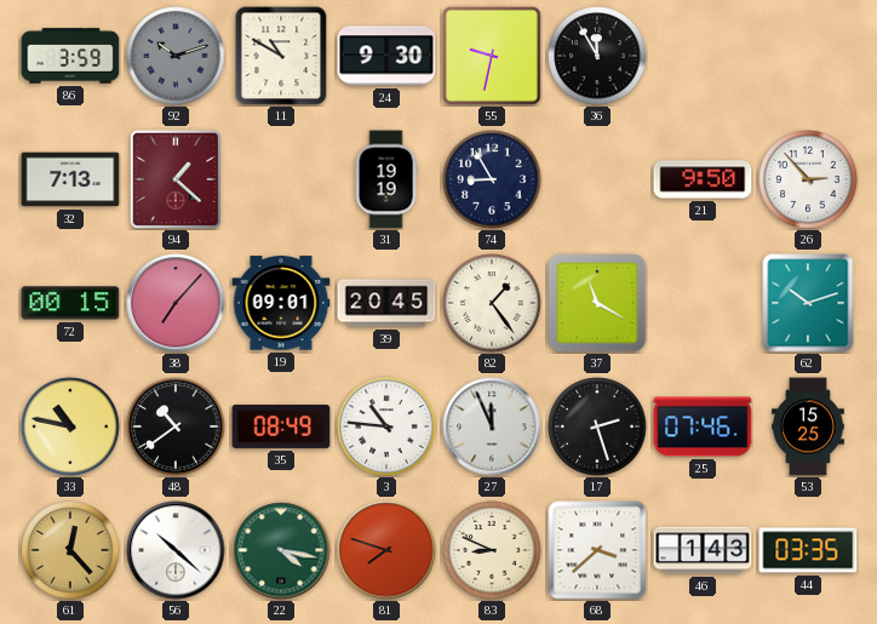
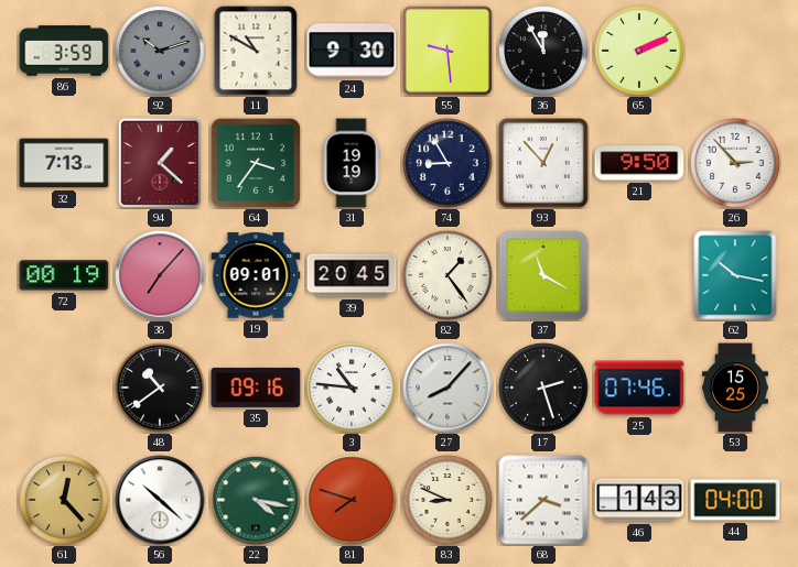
55: 9:32 -> 9:29 (447, 51)
65: none -> 2:11 (639, 51)
64: none -> 3:36 (256, 163)
93: none -> 12:53 (543, 163)
72: 00:15 -> 00:19 (64, 275)
62: 10:12 -> 10:17 (735, 275)
33: 10:47 -> none (70, 427)
35: 08:49 -> 09:16 (256, 388)
27: 11:56 -> 8:07 (447, 388)
44: 03:35 -> 04:00 (735, 500)
